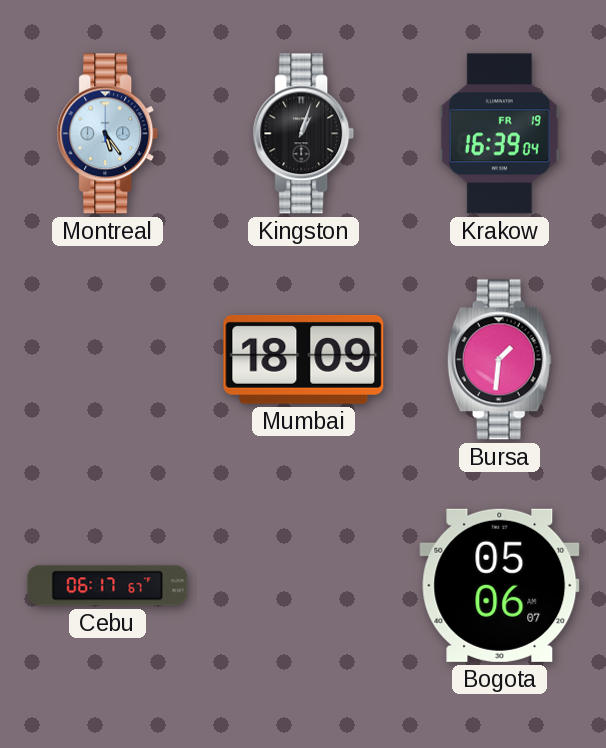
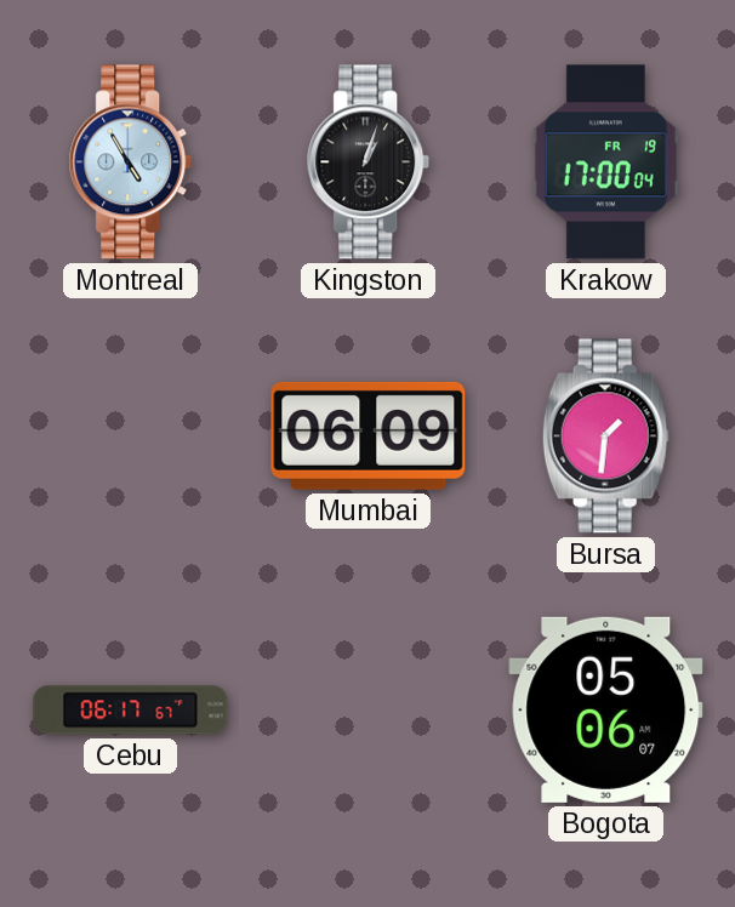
Montreal: 5:24 -> 4:55 (131, 162)
Krakow: 16:39 -> 17:00 (605, 162)
Mumbai: 18:09 -> 06:09 (369, 435)
